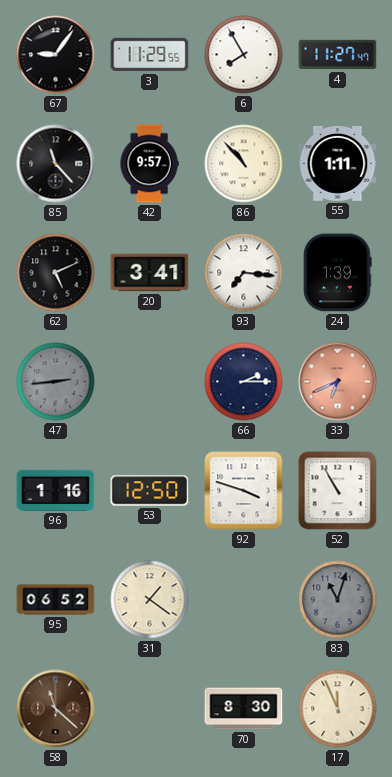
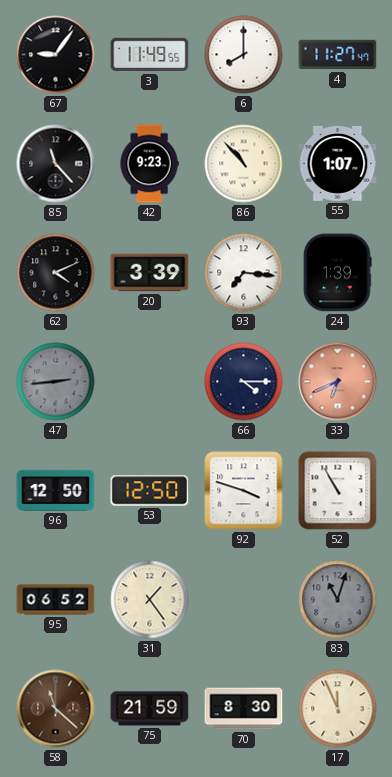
3: 11:29 -> 11:49 (150, 55)
6: 7:55 -> 8:00 (244, 55)
42: 9:57 -> 9:23 (149, 164)
55: 1:11 -> 1:07 (338, 163)
62: 5:11 -> 4:11 (56, 273)
20: 3:41 -> 3:39 (150, 273)
66: 2:15 -> 4:15 (244, 382)
96: 1:16 -> 12:50 (56, 490)
31: 1:21 -> 1:24 (150, 600)
75: none -> 21:59 (150, 709)
